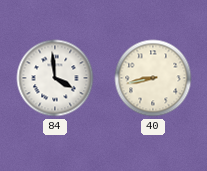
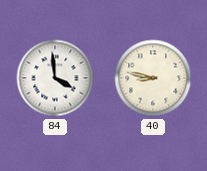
40: 8:43 -> 8:47 (153, 78)
